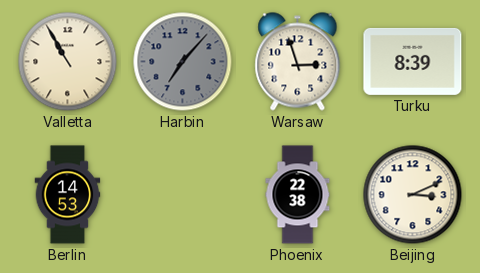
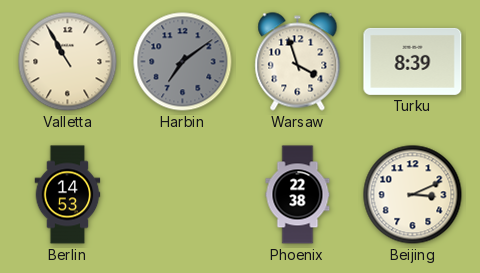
Harbin: 7:07 -> 7:09 (183, 62)
Warsaw: 2:57 -> 3:57 (298, 62)
